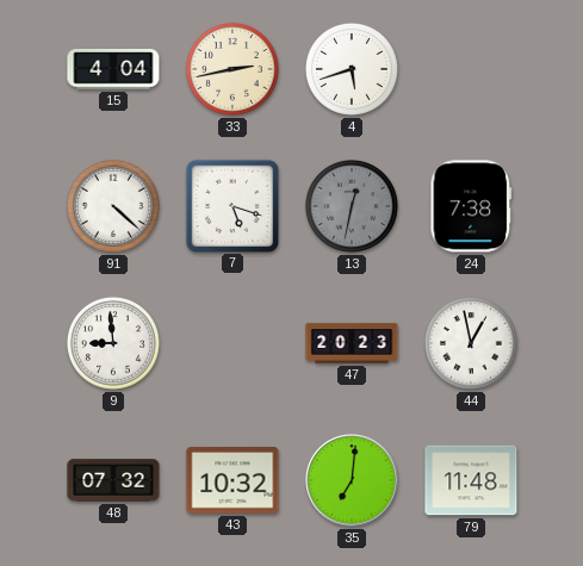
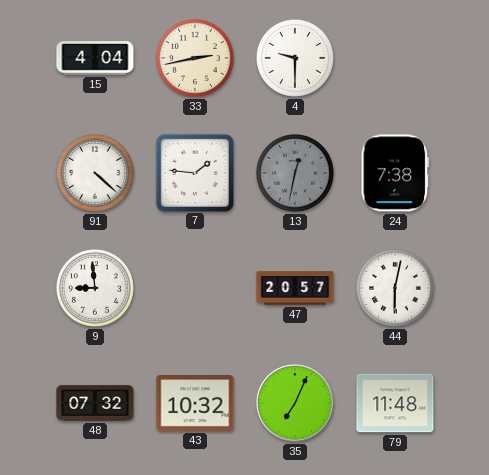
4: 5:42 -> 9:30 (295, 58)
7: 5:18 -> 1:46 (194, 172)
47: 20:23 -> 20:57 (295, 288)
44: 12:58 -> 6:02 (395, 288)
35: 7:01 -> 7:04 (295, 403)
